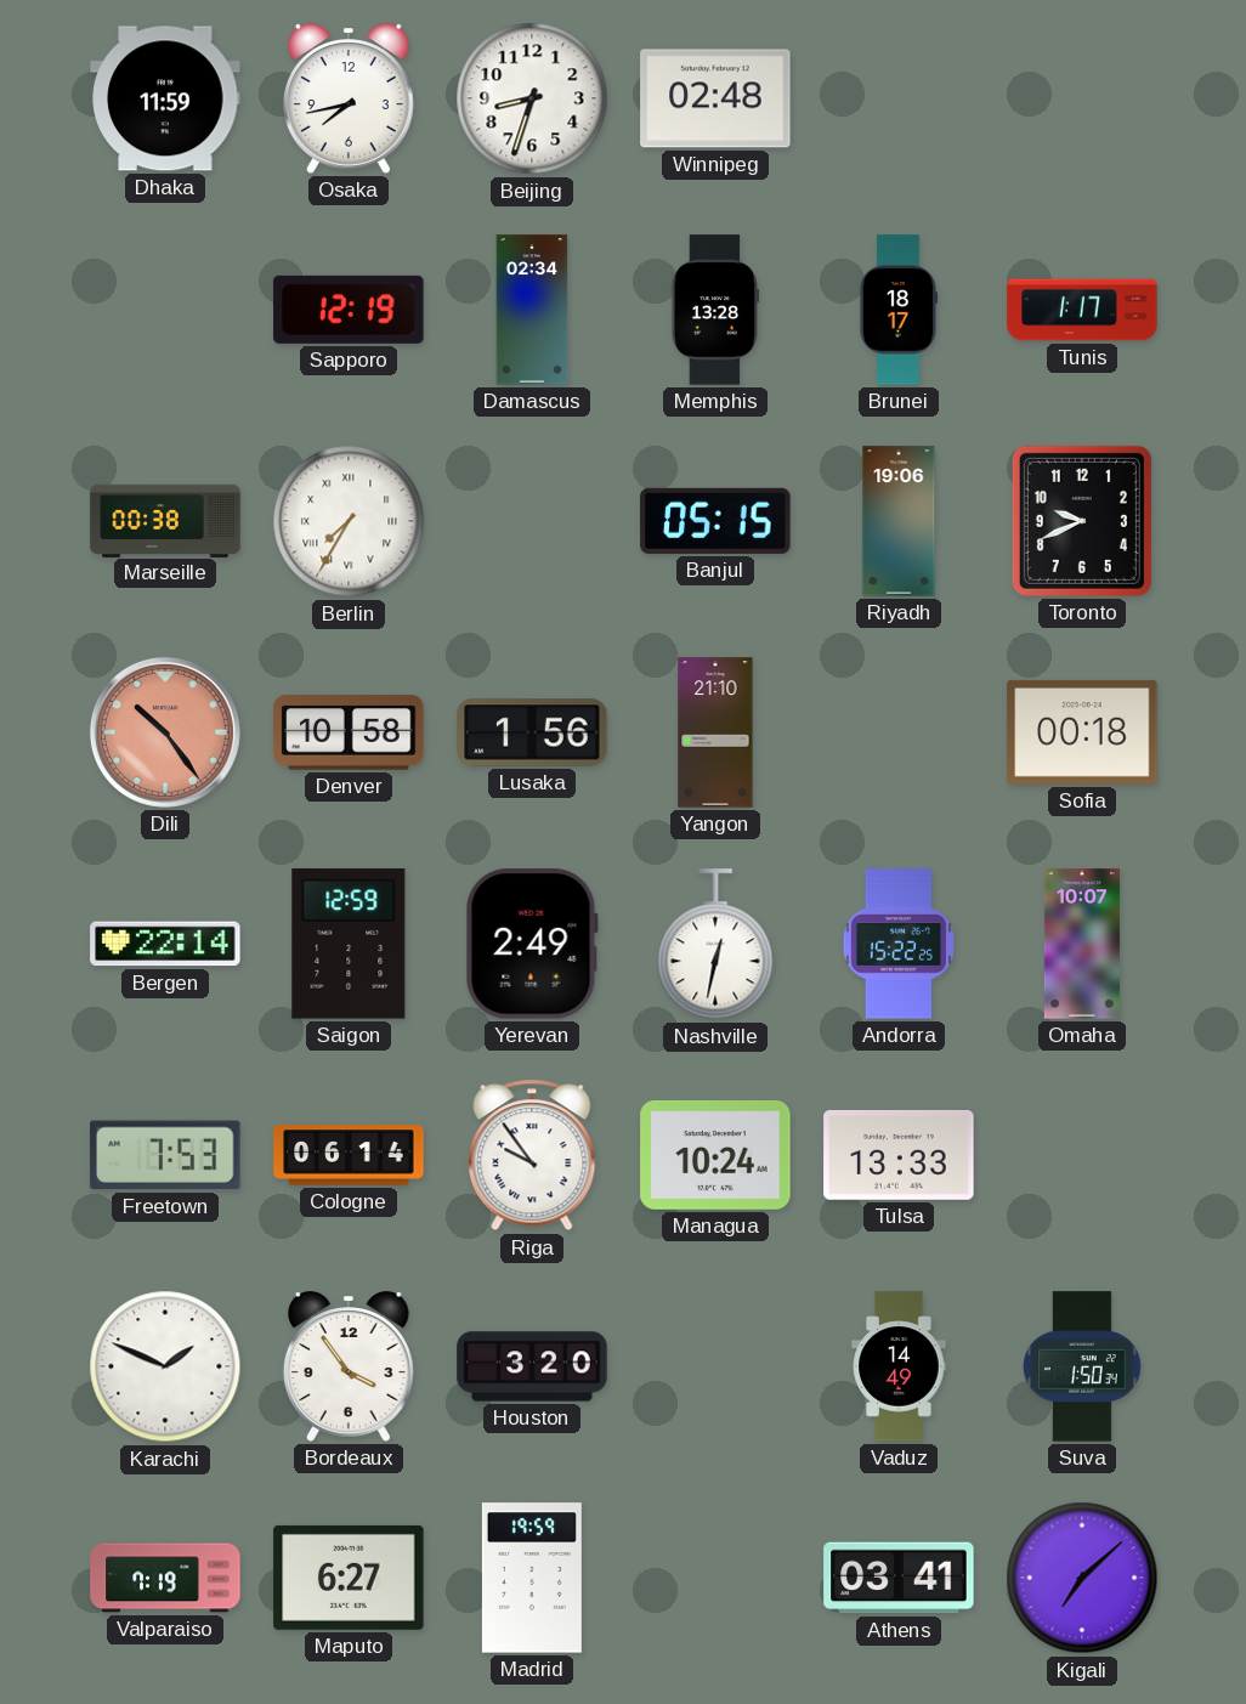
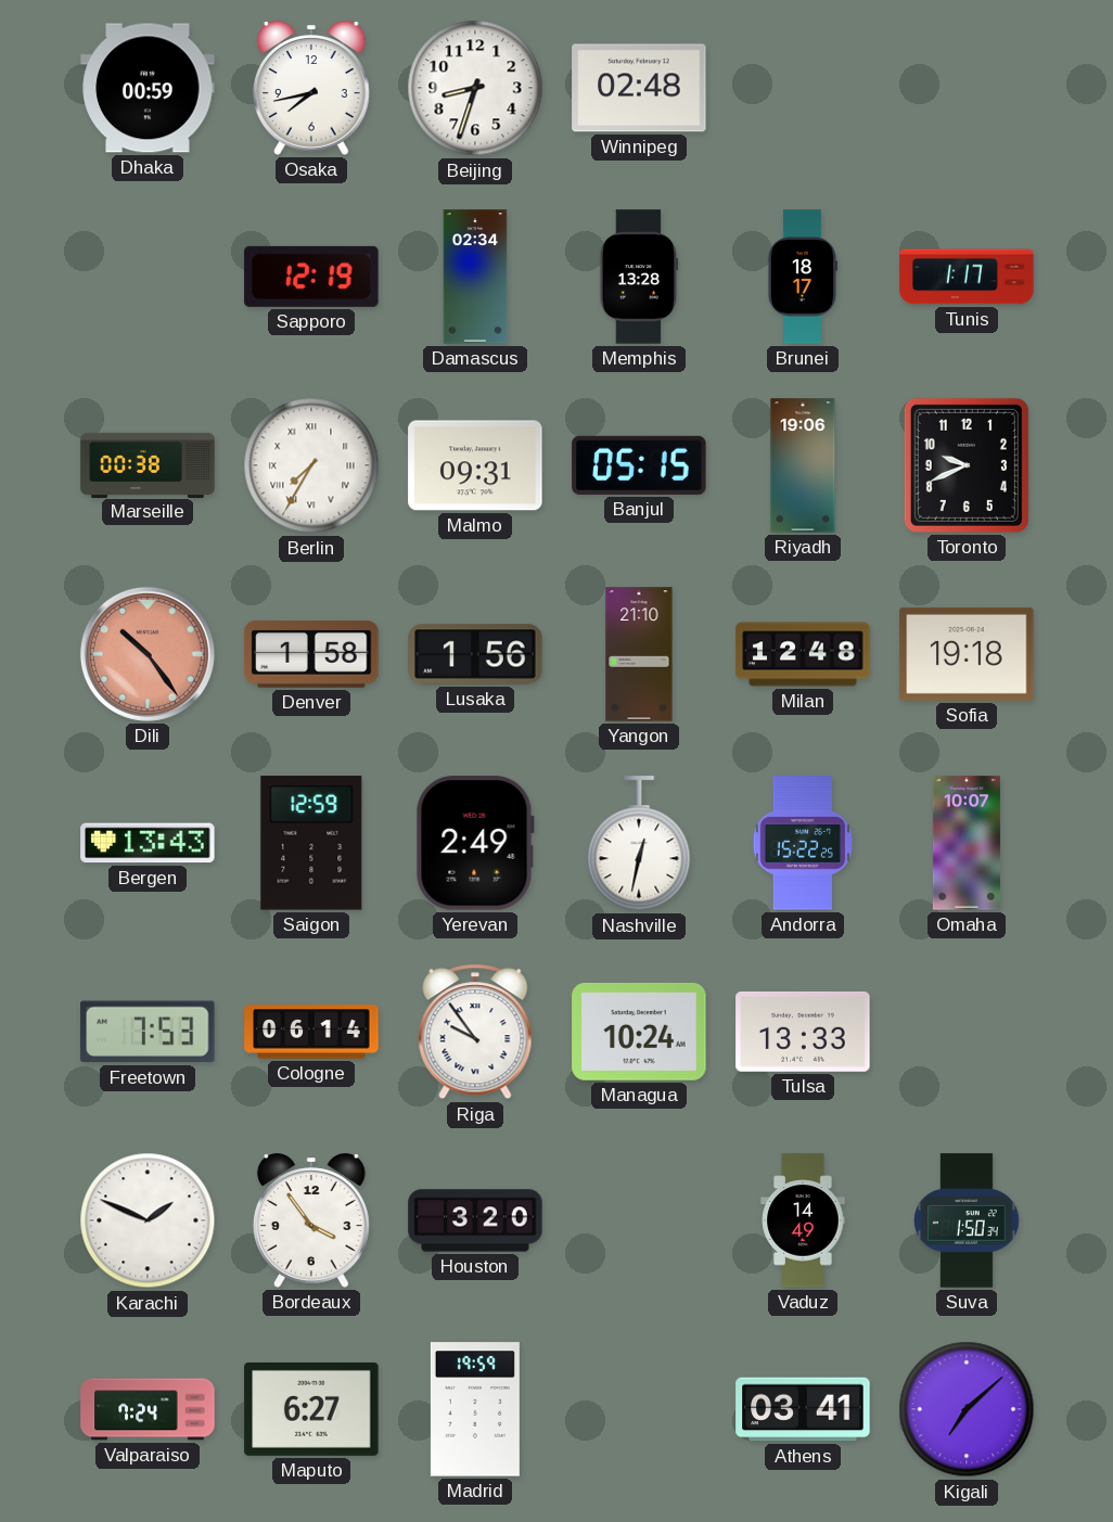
Dhaka: 11:59 -> 00:59 (148, 88)
Malmo: none -> 09:31 (475, 465)
Denver: 10:58 -> 1:58 (311, 654)
Milan: none -> 12:48 (803, 654)
Sofia: 00:18 -> 19:18 (967, 654)
Bergen: 22:14 -> 13:43 (148, 843)
Valparaiso: 7:19 -> 7:24 (148, 1409)
